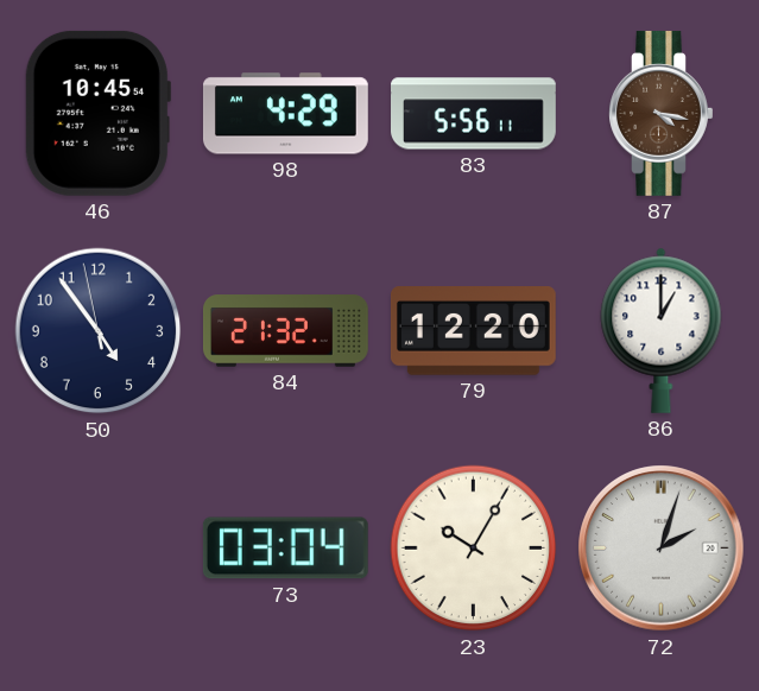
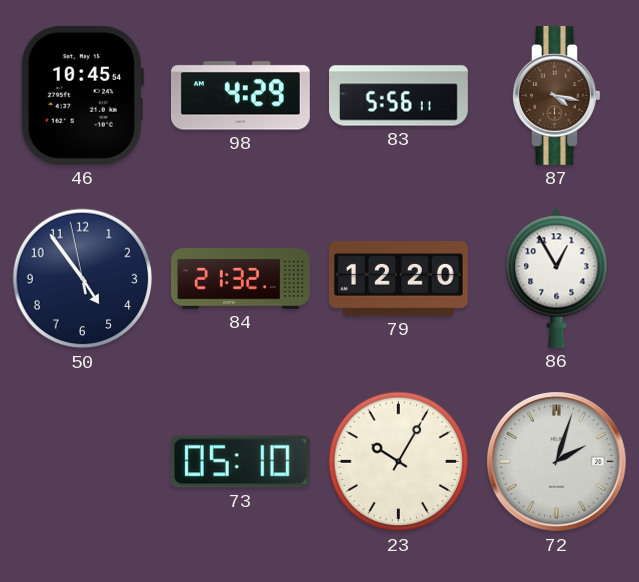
86: 1:00 -> 12:55 (557, 278)
73: 03:04 -> 05:10 (240, 462)
